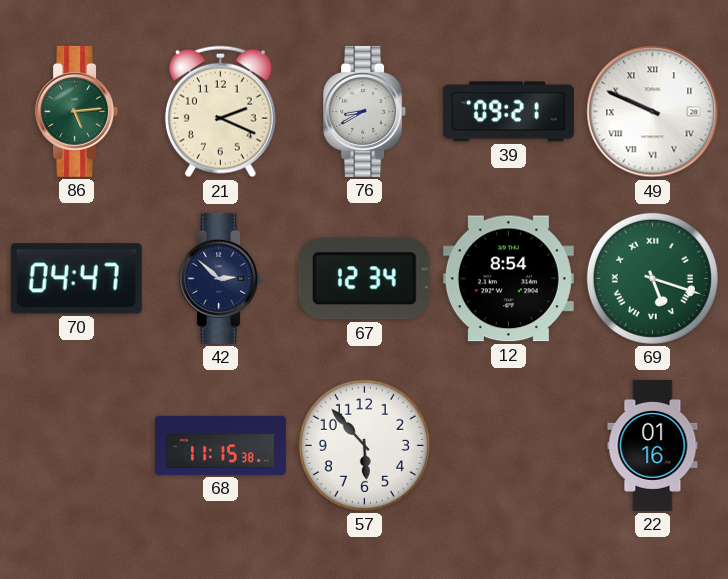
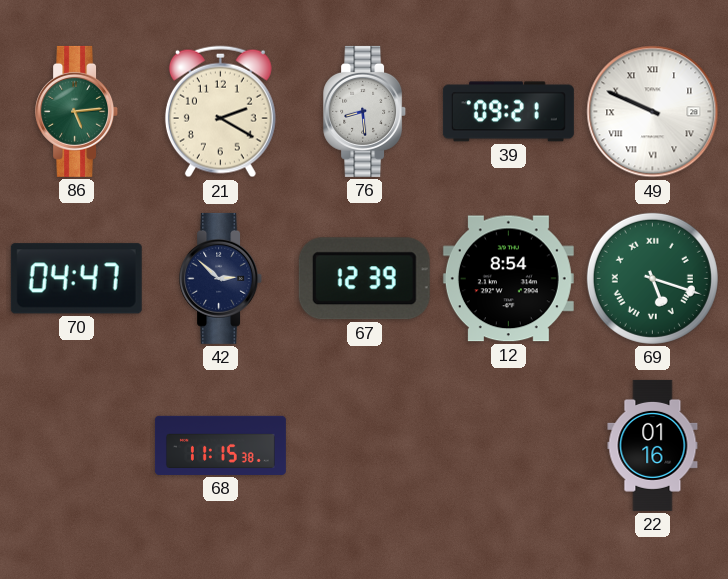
21: 2:19 -> 2:20 (220, 112)
76: 8:40 -> 8:29 (365, 111)
67: 12:34 -> 12:39 (364, 279)
57: 5:53 -> none (364, 445)
